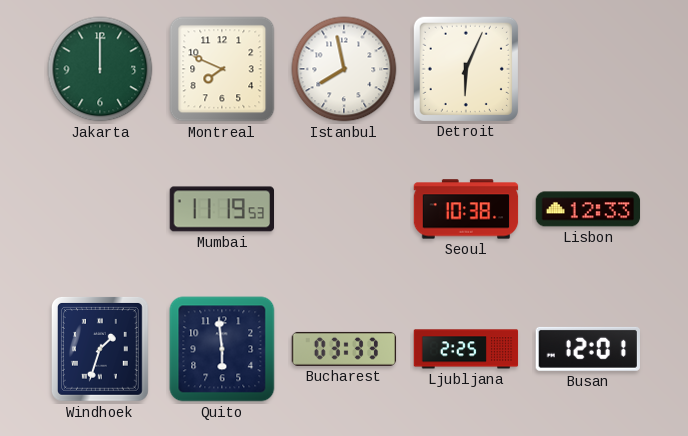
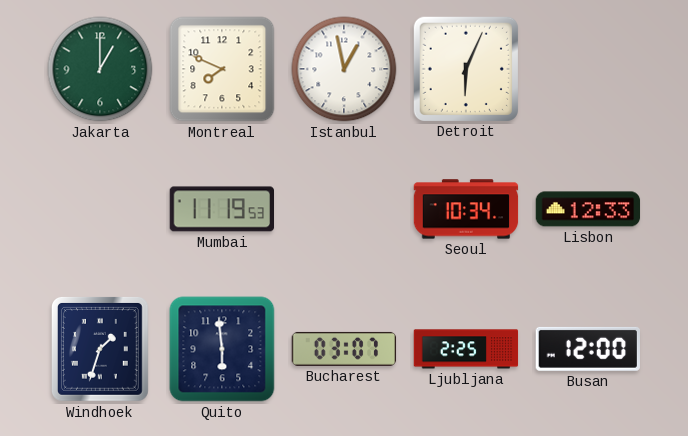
Jakarta: 12:00 -> 1:00 (100, 69)
Istanbul: 7:58 -> 12:58 (344, 69)
Seoul: 10:38 -> 10:34 (466, 209)
Bucharest: 03:33 -> 03:07 (344, 349)
Busan: 12:01 -> 12:00 (588, 349)
